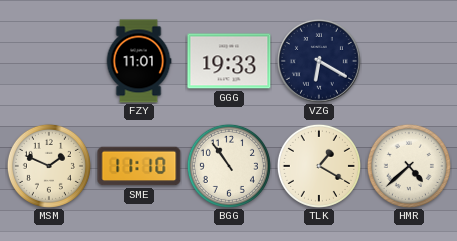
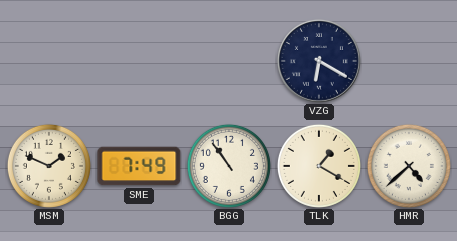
FZY: 11:01 -> none (139, 61)
GGG: 19:33 -> none (229, 61)
SME: 11:10 -> 7:49 (139, 166)
